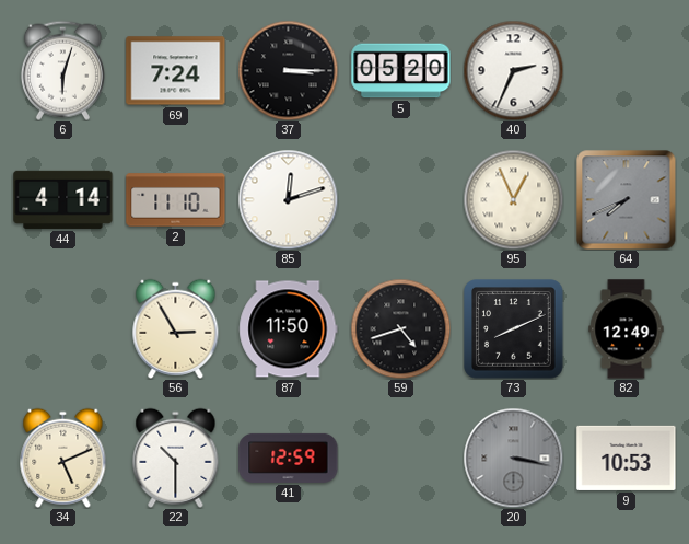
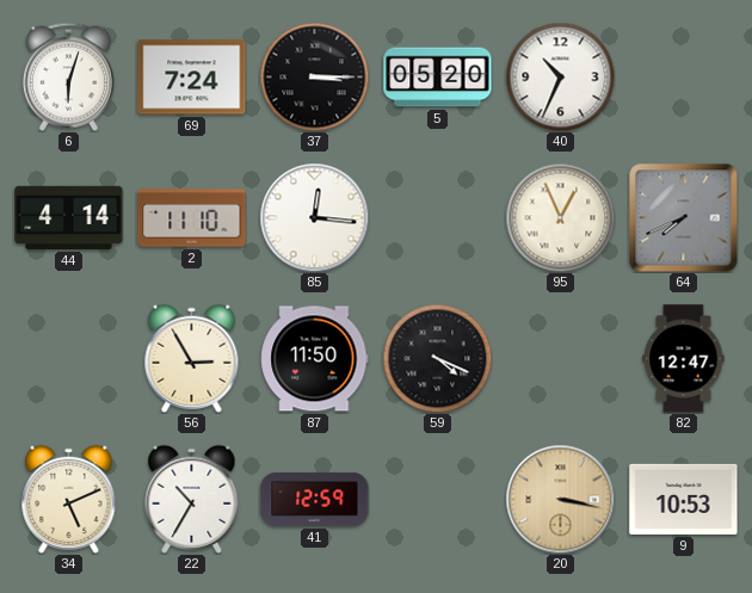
40: 2:34 -> 10:34 (560, 76)
85: 12:12 -> 12:16 (314, 217)
59: 4:42 -> 4:19 (437, 358)
73: 8:11 -> none (514, 329)
82: 12:49 -> 12:47 (684, 359)
22: 10:30 -> 10:35 (192, 499)
20 dial: grey -> champagne (560, 499)
